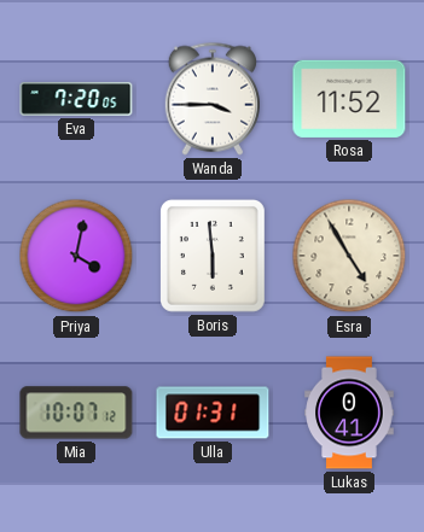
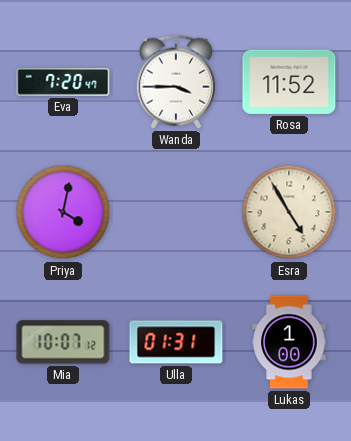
Eva: 7:20:05 -> 7:20:47 (63, 83)
Boris: 5:59 -> none (213, 256)
Lukas: 0:41 -> 1:00 (289, 342)
